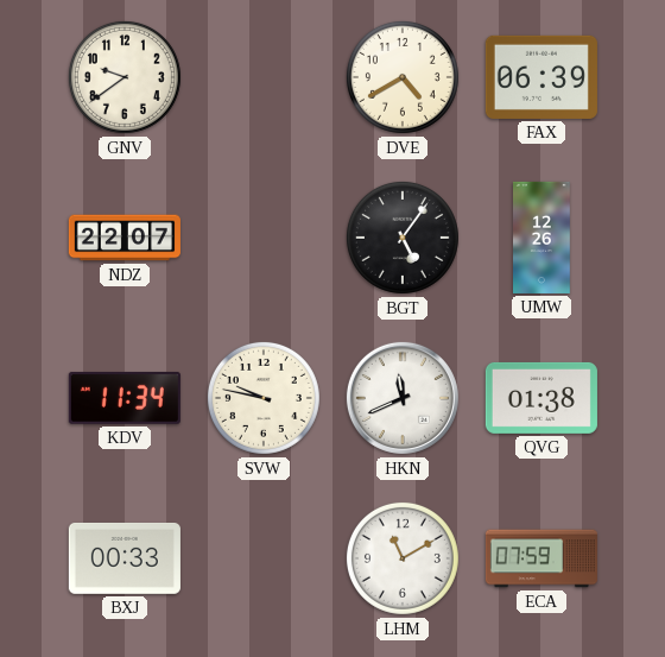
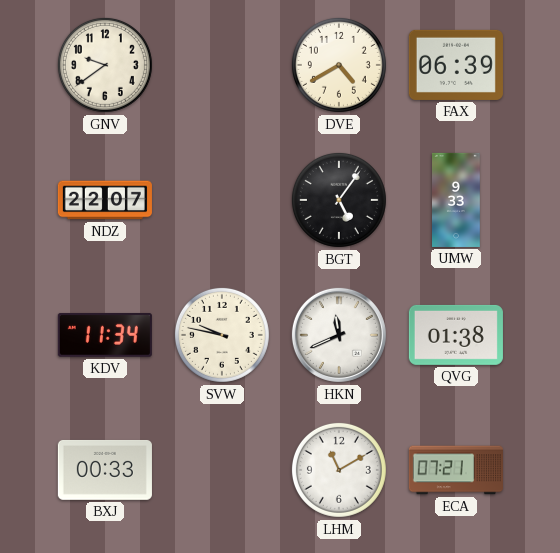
UMW: 12:26 -> 9:33 (457, 200)
ECA: 07:59 -> 07:21 (456, 470)
